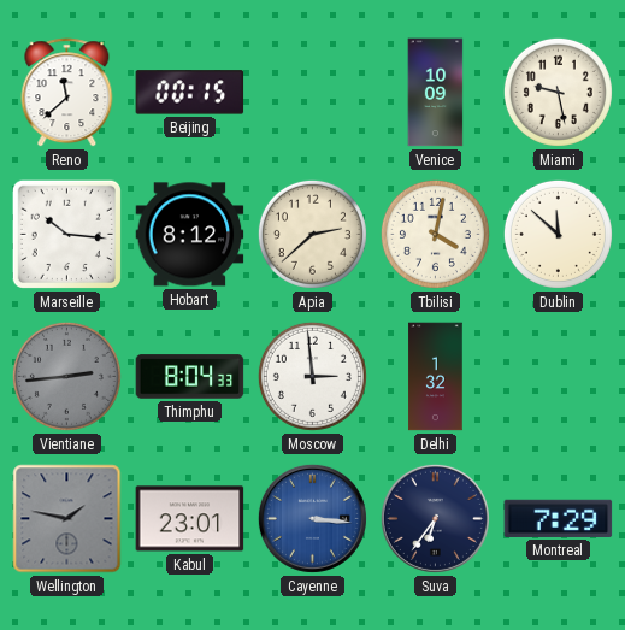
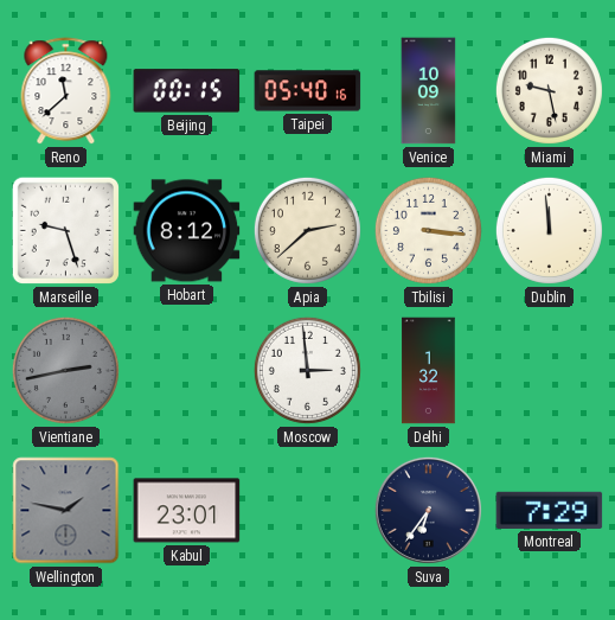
Taipei: none -> 05:40 (308, 91)
Marseille: 10:16 -> 9:27 (65, 230)
Tbilisi: 4:02 -> 3:16 (428, 230)
Dublin: 11:52 -> 11:59 (549, 230)
Vientiane: 2:44 -> 2:43 (65, 370)
Thimphu: 8:04 -> none (190, 377)
Cayenne: 3:16 -> none (312, 518)
